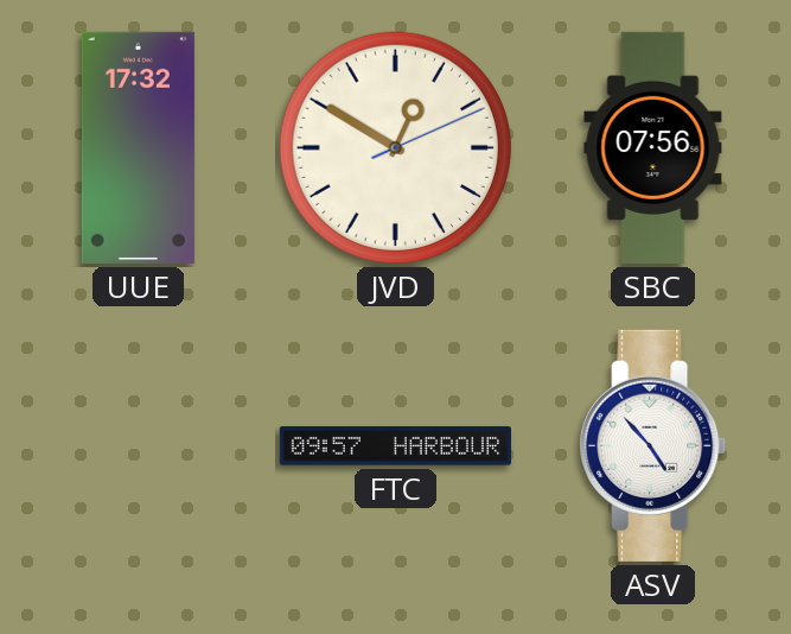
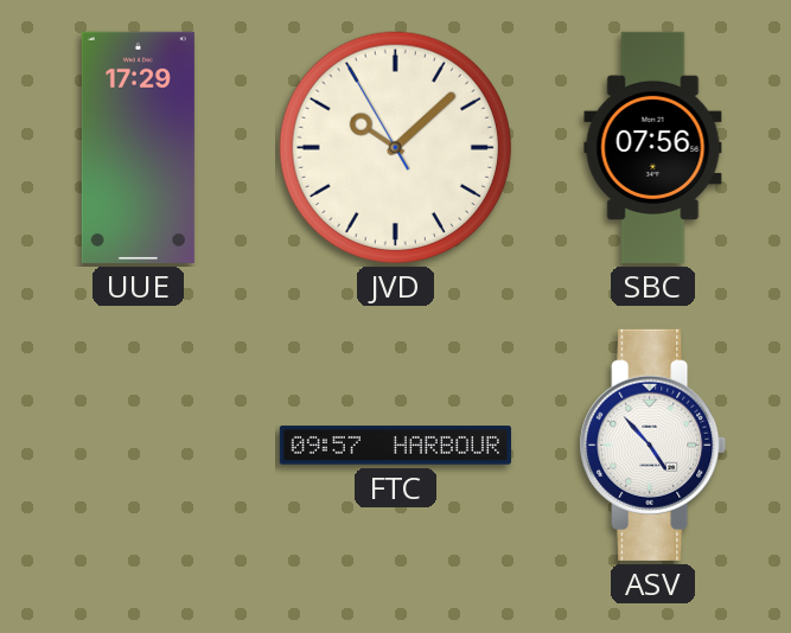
UUE: 17:32 -> 17:29 (138, 147)
JVD: 12:50 -> 10:07 (395, 147)
